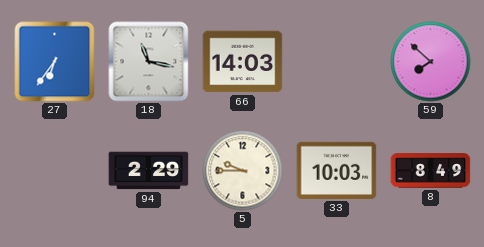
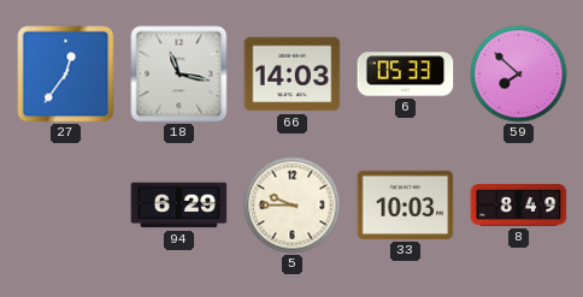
27: 6:36 -> 12:36 (66, 75)
6: none -> 05:33 (406, 75)
94: 2:29 -> 6:29 (179, 206)
